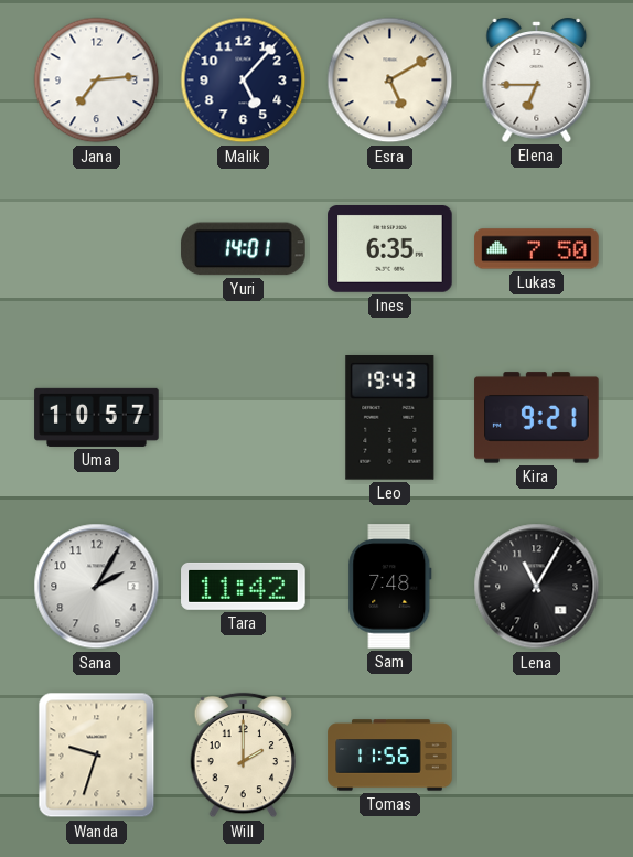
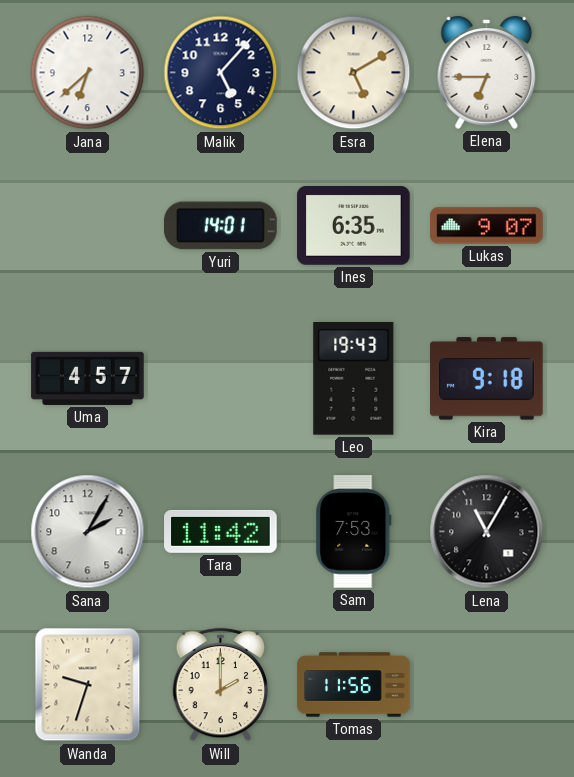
Jana: 7:14 -> 6:38 (88, 73)
Lukas: 7:50 -> 9:07 (487, 226)
Uma: 10:57 -> 4:57 (88, 378)
Kira: 9:21 -> 9:18 (487, 379)
Sam: 7:48 -> 7:53 (354, 532)
